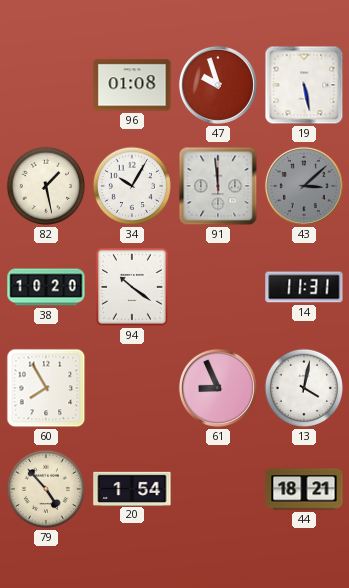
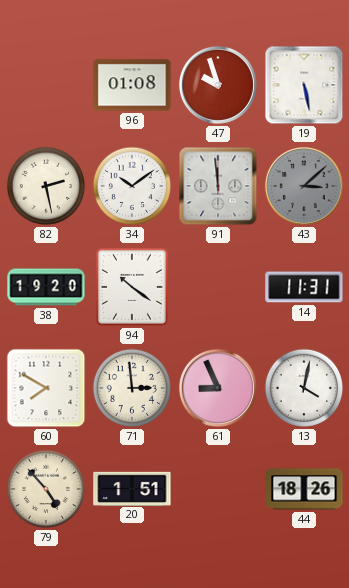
82: 1:28 -> 2:28 (46, 186)
34: 10:05 -> 10:09 (132, 186)
38: 10:20 -> 19:20 (46, 287)
60: 7:55 -> 7:50 (46, 388)
71: none -> 2:59 (132, 388)
20: 1:54 -> 1:51 (132, 488)
44: 18:21 -> 18:26 (304, 489)
